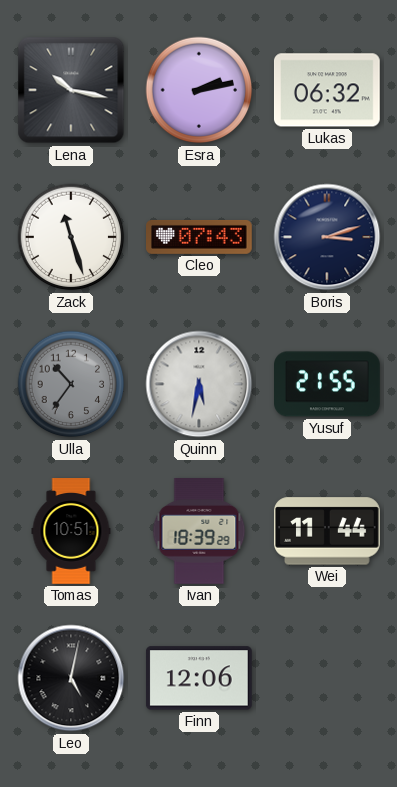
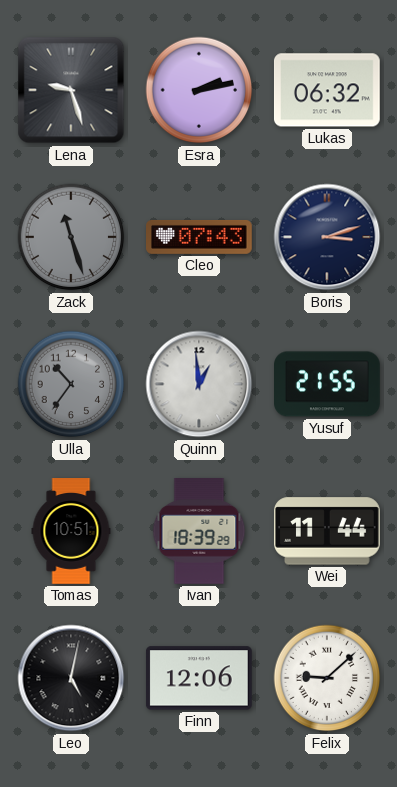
Lena: 10:17 -> 9:27 (71, 90)
Zack dial: white -> grey (71, 237)
Quinn: 5:32 -> 12:59 (199, 384)
Felix: none -> 9:08 (327, 678)
